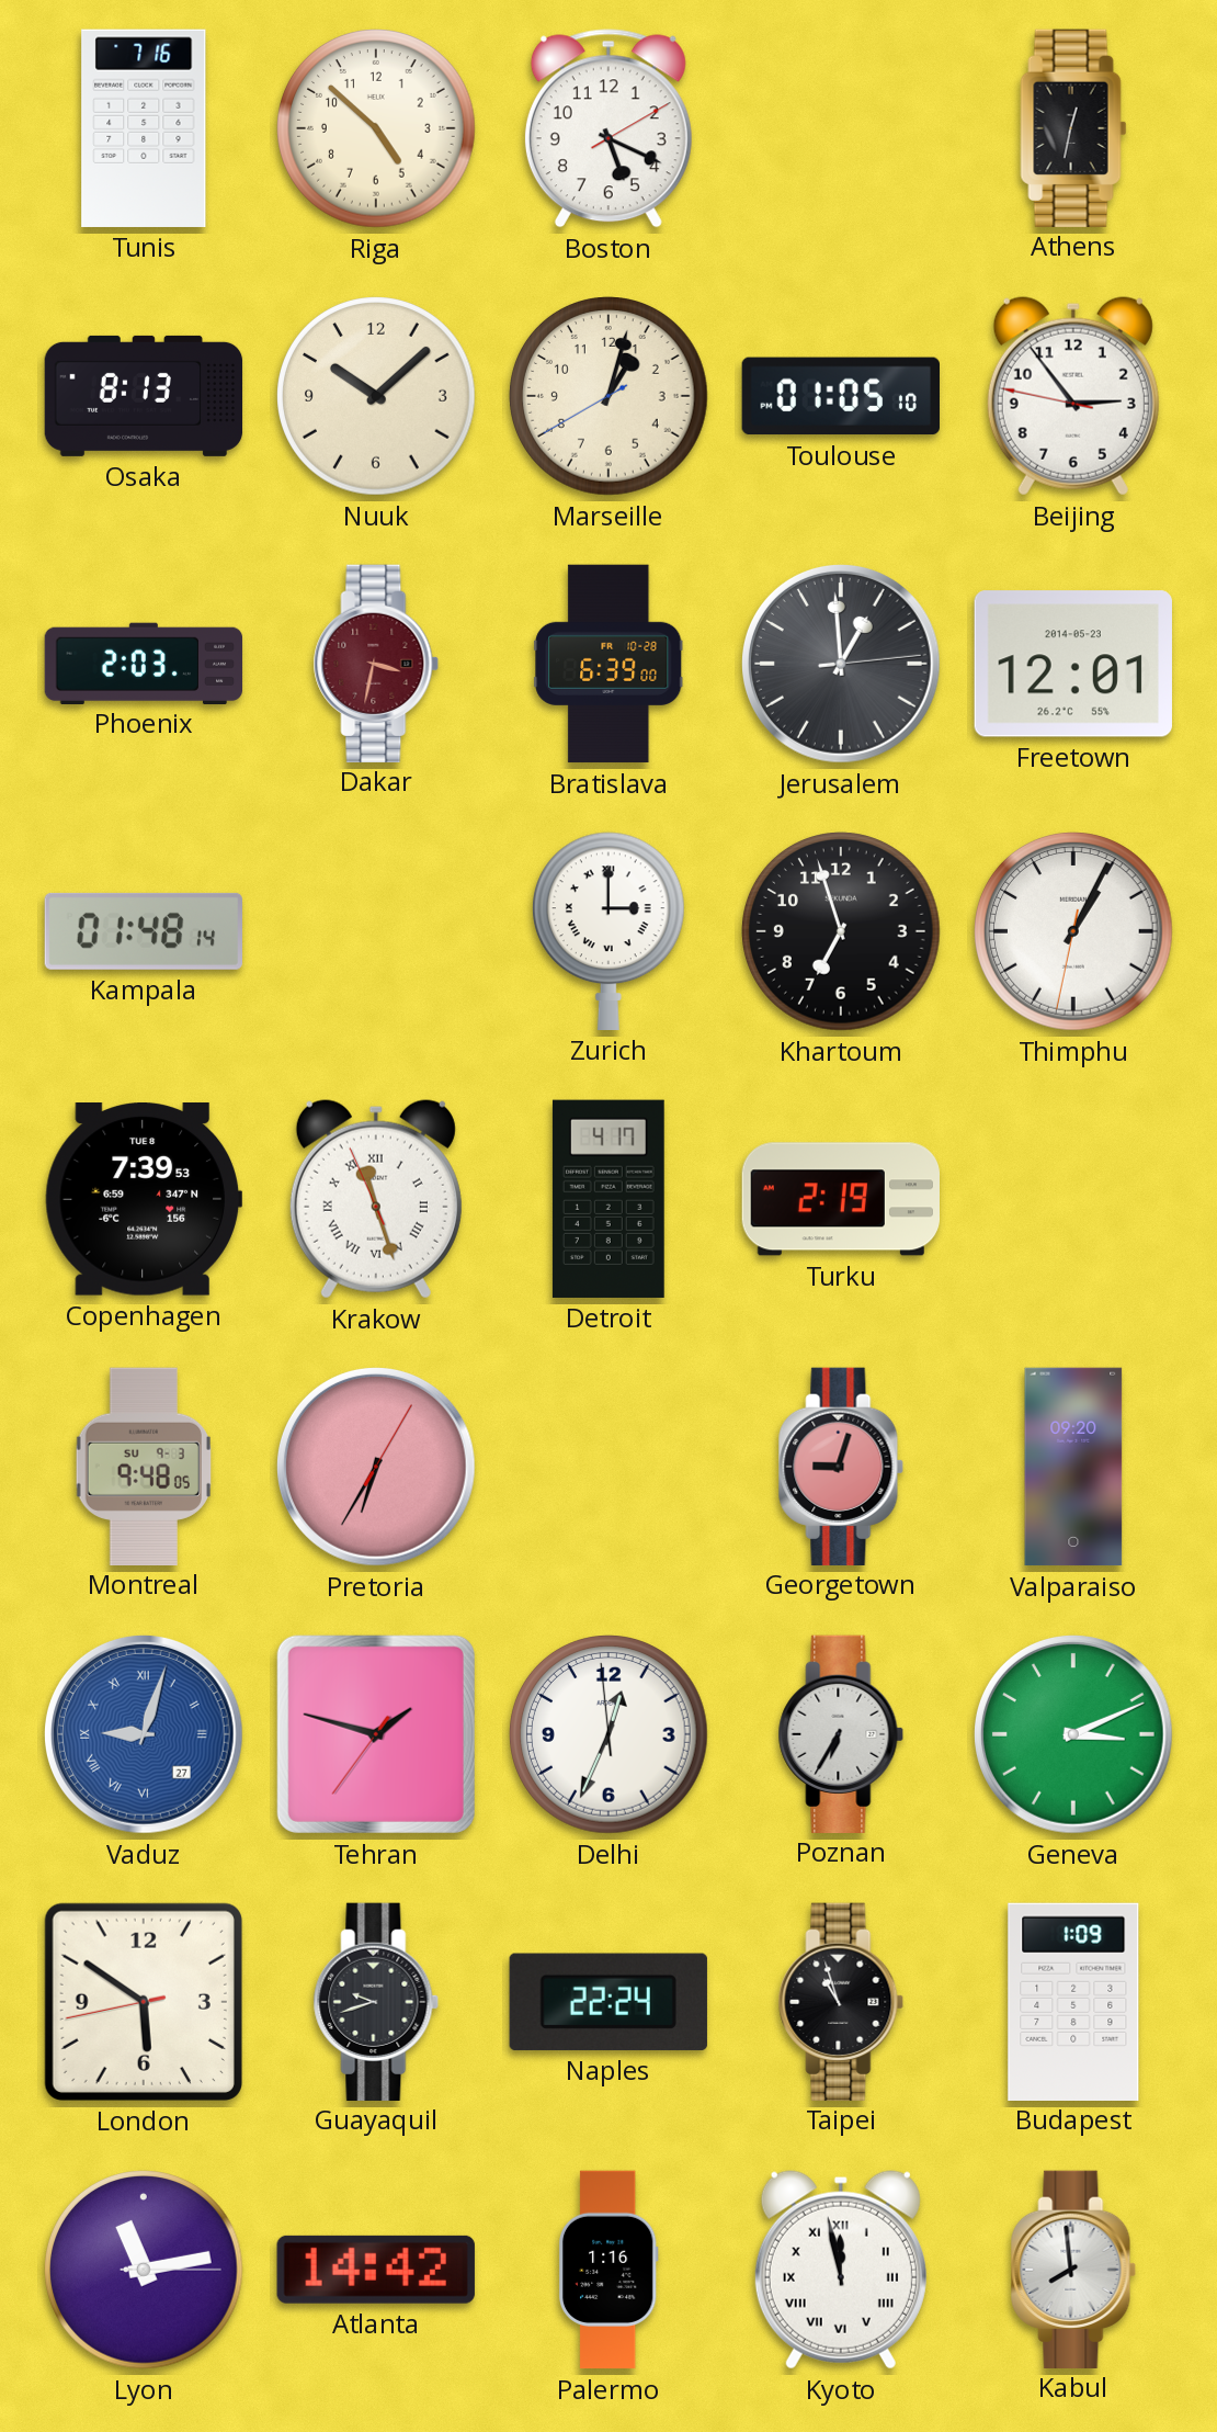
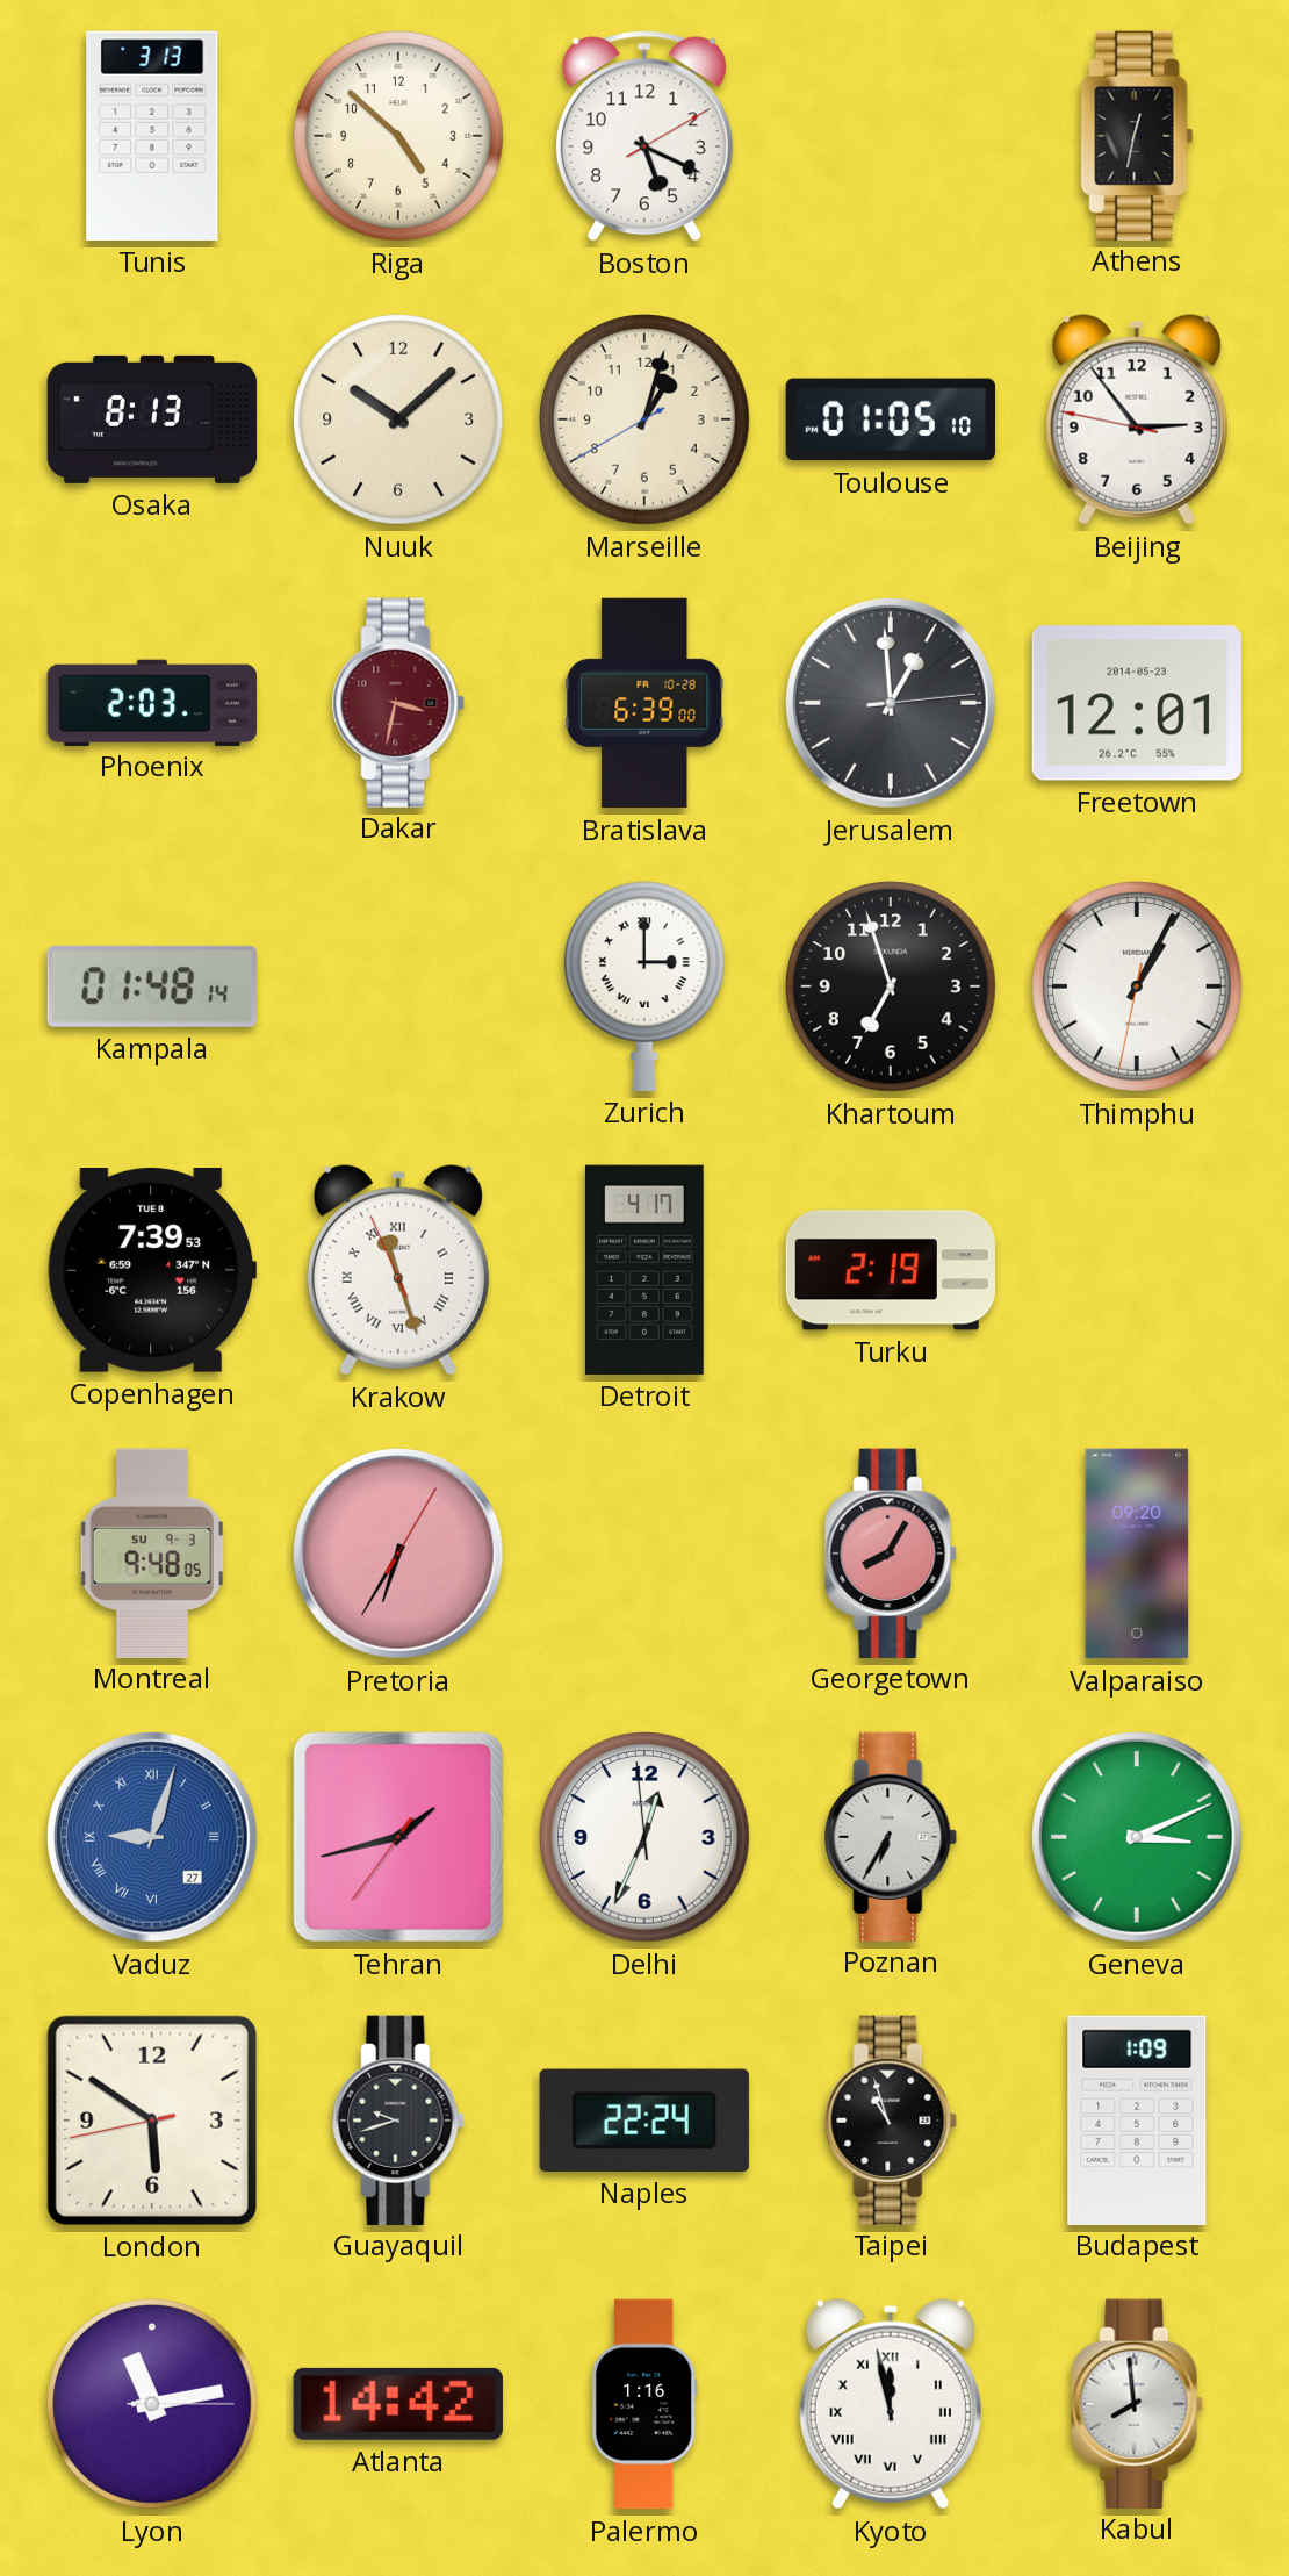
Tunis: 7:16 -> 3:13 (152, 136)
Georgetown: 9:03 -> 8:05 (891, 1552)
Tehran: 1:47 -> 1:42 (398, 1837)
